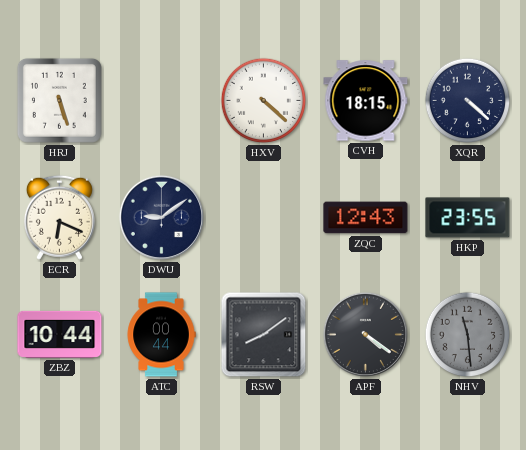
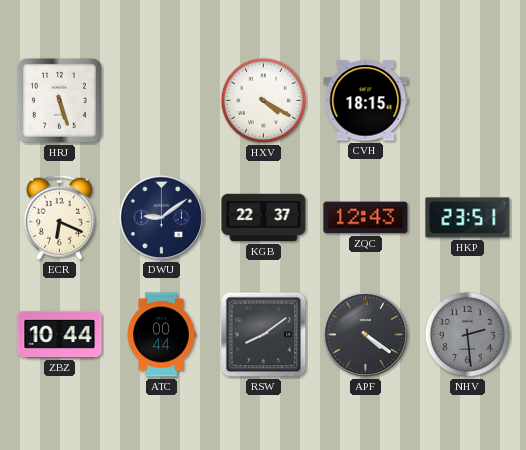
HXV: 4:22 -> 4:20 (264, 101)
XQR: 4:22 -> none (468, 101)
KGB: none -> 22:37 (264, 218)
HKP: 23:55 -> 23:51 (468, 218)
NHV: 11:29 -> 2:29 (468, 335)
